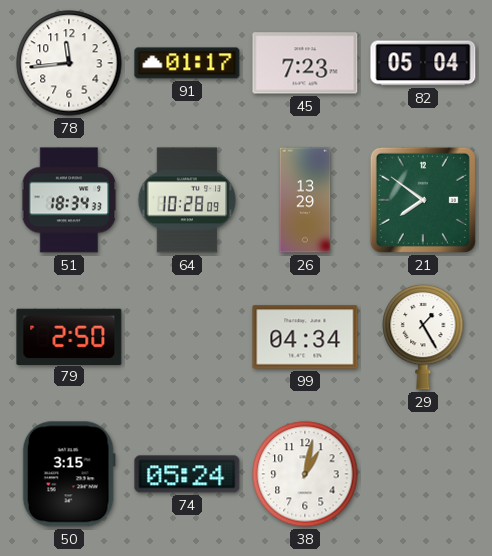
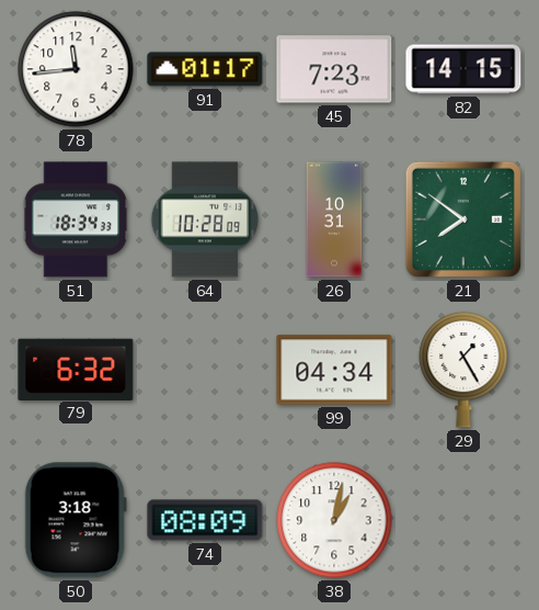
82: 05:04 -> 14:15 (463, 69)
26: 13:29 -> 10:31 (334, 219)
79: 2:50 -> 6:32 (76, 369)
50: 3:15 -> 3:18 (76, 520)
74: 05:24 -> 08:09 (205, 520)
